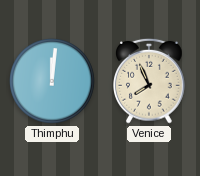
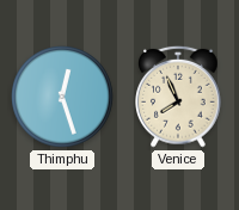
Thimphu: 12:01 -> 12:27 (63, 98)
